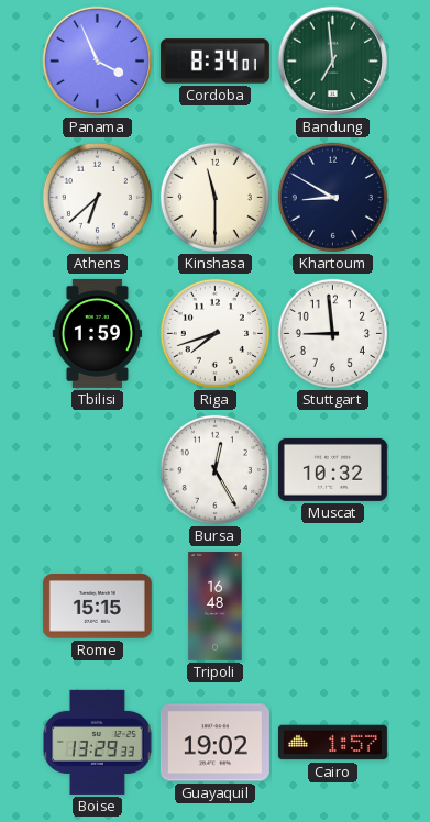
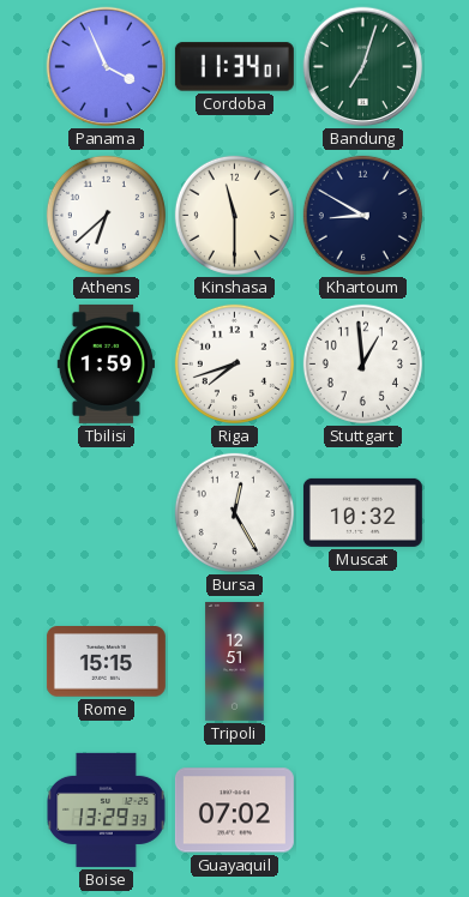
Cordoba: 8:34 -> 11:34 (234, 67)
Bandung: 6:59 -> 7:03 (363, 67)
Stuttgart: 8:59 -> 12:59 (362, 363)
Tripoli: 16:48 -> 12:51 (235, 661)
Guayaquil: 19:02 -> 07:02 (234, 811)
Cairo: 1:57 -> none (332, 743)
